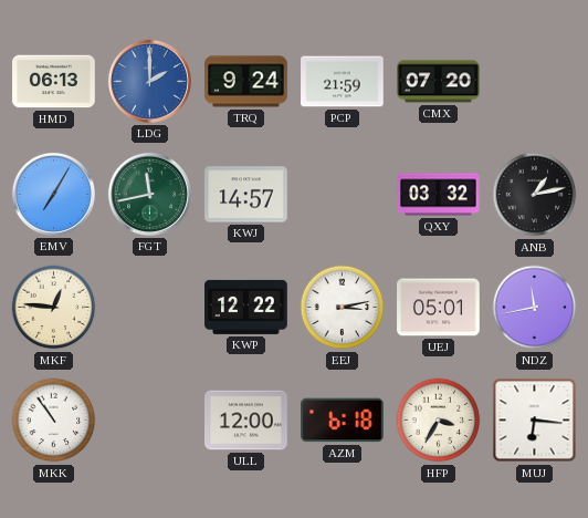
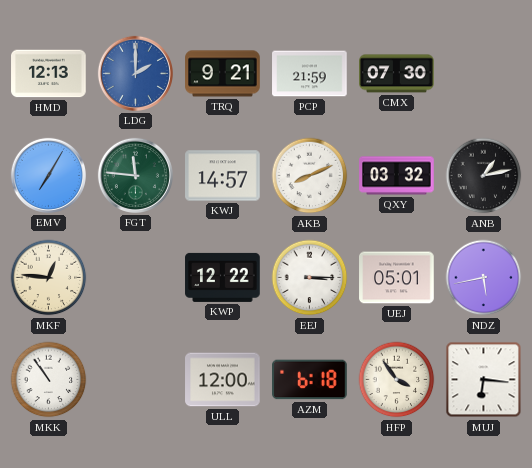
HMD: 06:13 -> 12:13 (49, 74)
TRQ: 9:24 -> 9:21 (223, 74)
CMX: 07:20 -> 07:30 (397, 74)
FGT: 11:43 -> 11:46 (135, 175)
AKB: none -> 8:11 (310, 176)
EEJ: 3:13 -> 3:15 (310, 278)
NDZ: 11:43 -> 5:43 (484, 278)
HFP: 3:35 -> 3:54 (397, 380)
